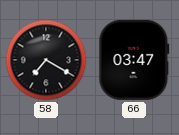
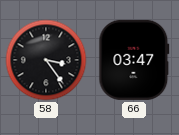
58: 7:20 -> 3:24 (46, 60)
